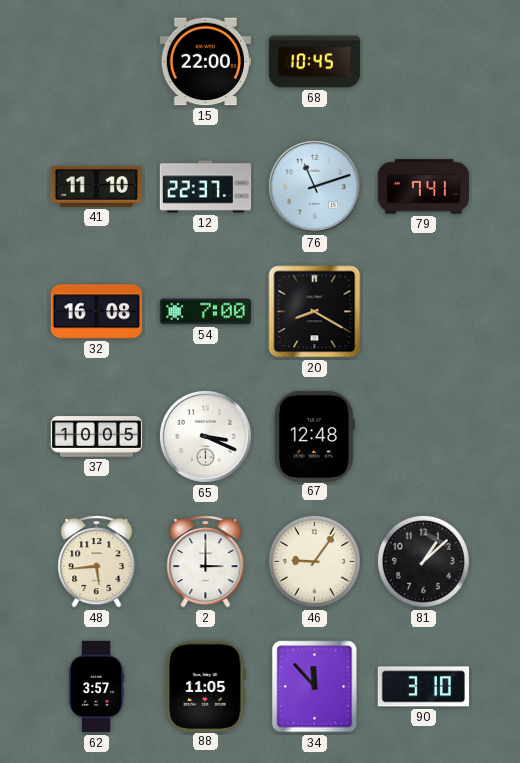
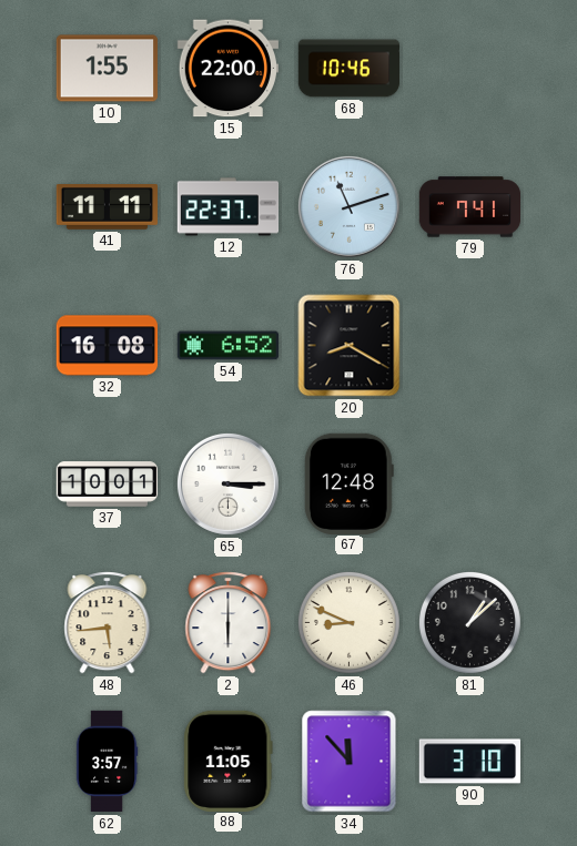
10: none -> 1:55 (107, 69)
68: 10:45 -> 10:46 (350, 69)
41: 11:10 -> 11:11 (107, 207)
54: 7:00 -> 6:52 (229, 346)
37: 10:05 -> 10:01 (108, 485)
65: 3:19 -> 3:15 (227, 483)
2: 3:00 -> 6:00 (229, 623)
46: 9:06 -> 8:49 (348, 622)
